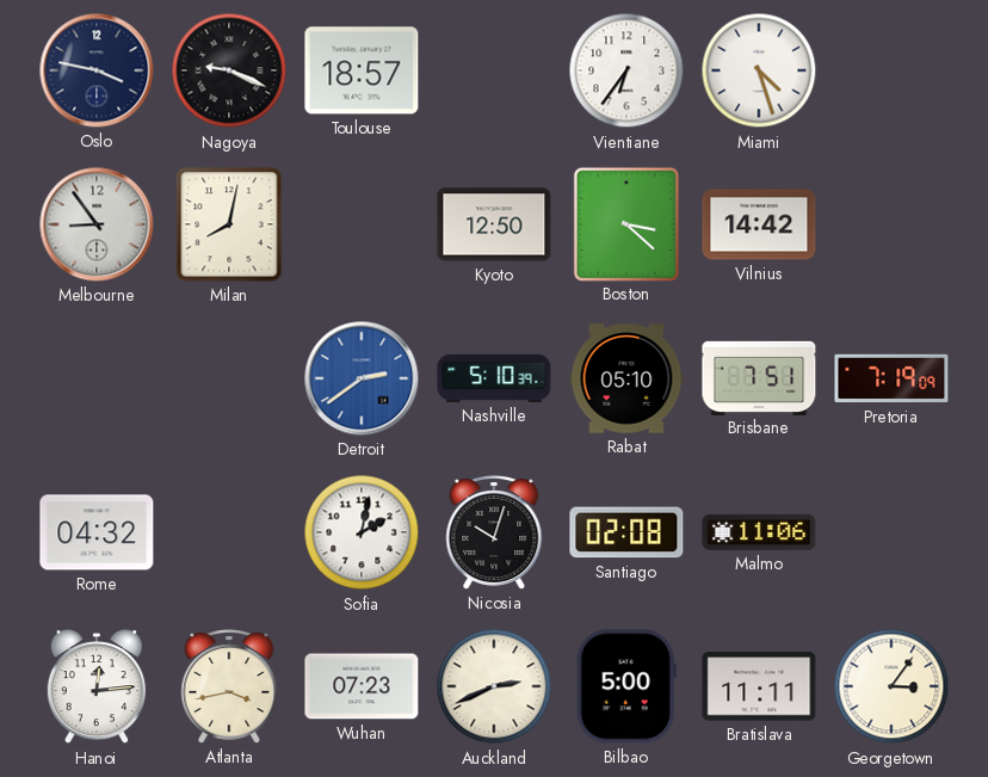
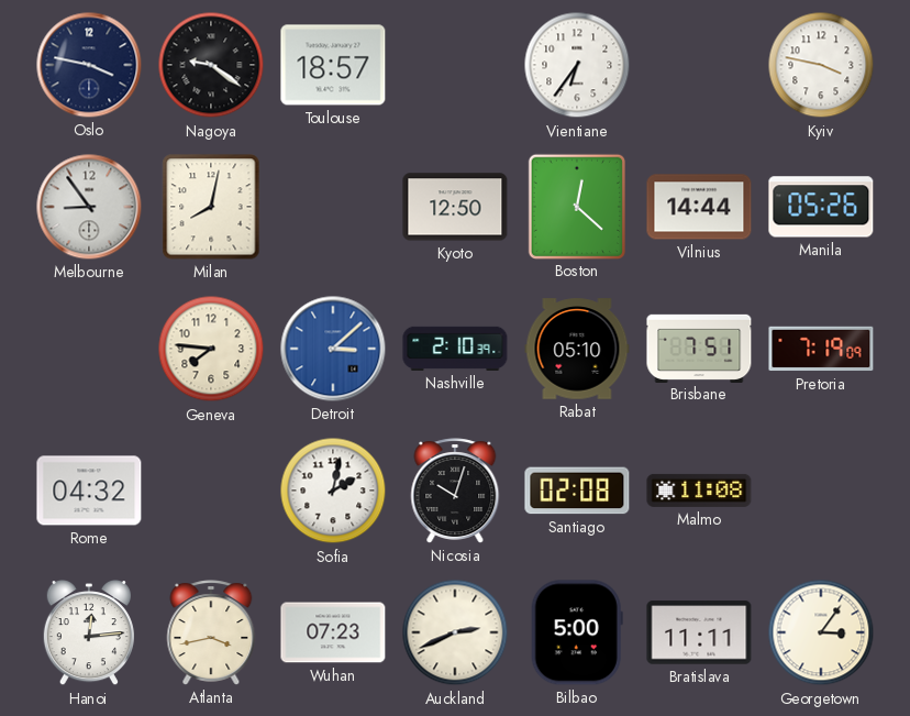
Nagoya: 9:19 -> 9:21 (211, 65)
Miami: 4:27 -> none (759, 70)
Kyiv: none -> 3:47 (821, 65)
Boston: 3:22 -> 12:22 (576, 206)
Vilnius: 14:42 -> 14:44 (699, 207)
Manila: none -> 05:26 (821, 207)
Geneva: none -> 7:46 (211, 349)
Detroit: 2:39 -> 3:08 (333, 349)
Nashville: 5:10 -> 2:10 (455, 349)
Malmo: 11:06 -> 11:08 (699, 491)
